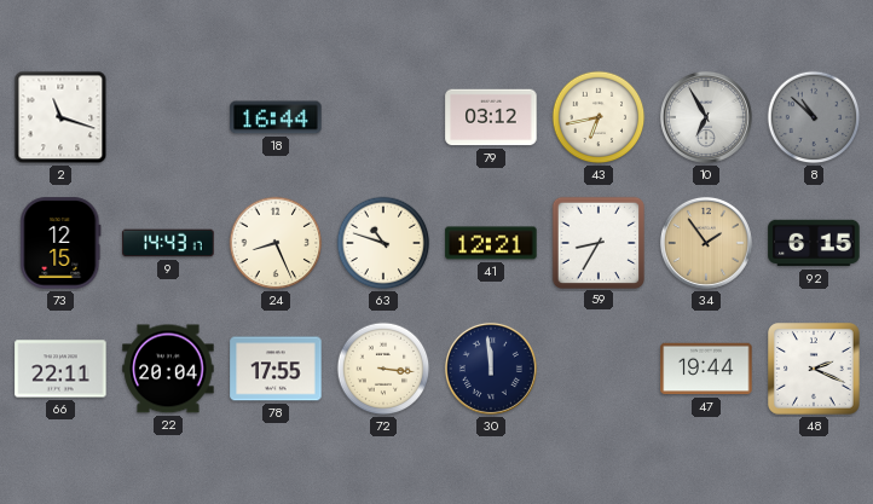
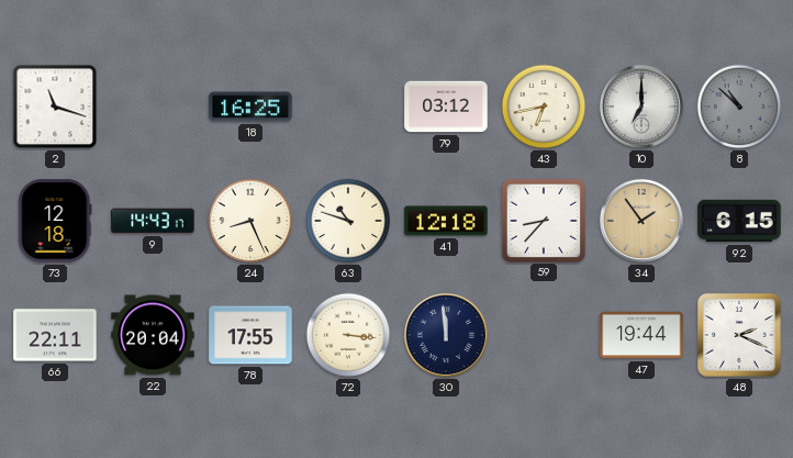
18: 16:44 -> 16:25 (250, 107)
10: 6:55 -> 7:00 (641, 107)
73: 12:15 -> 12:18 (55, 221)
41: 12:21 -> 12:18 (446, 221)
59: 8:35 -> 8:37 (543, 220)
